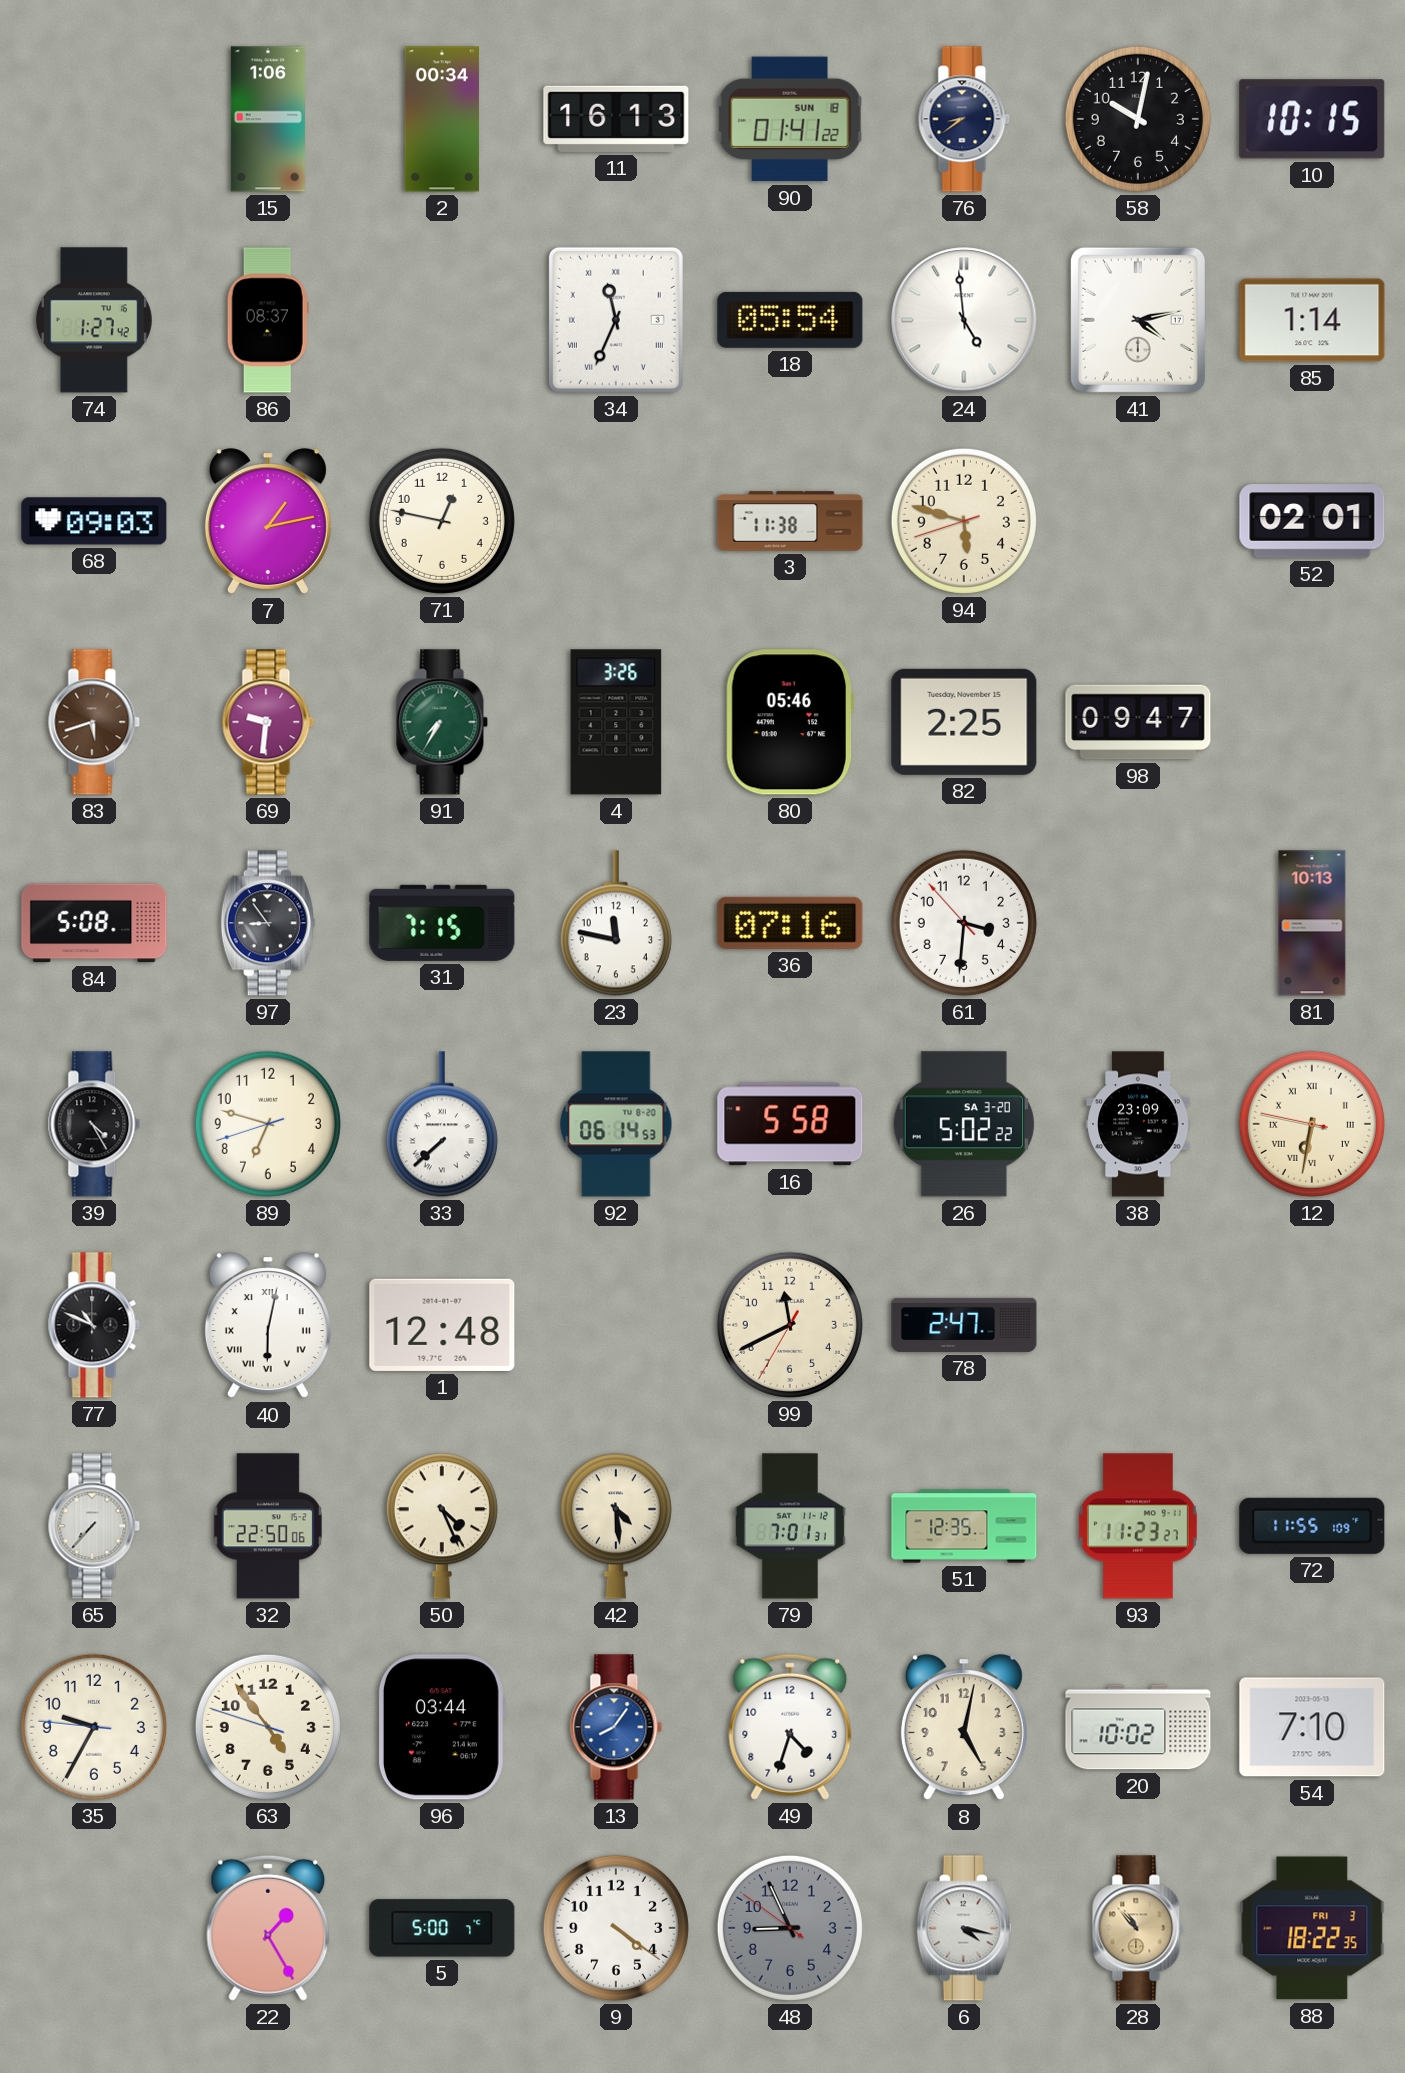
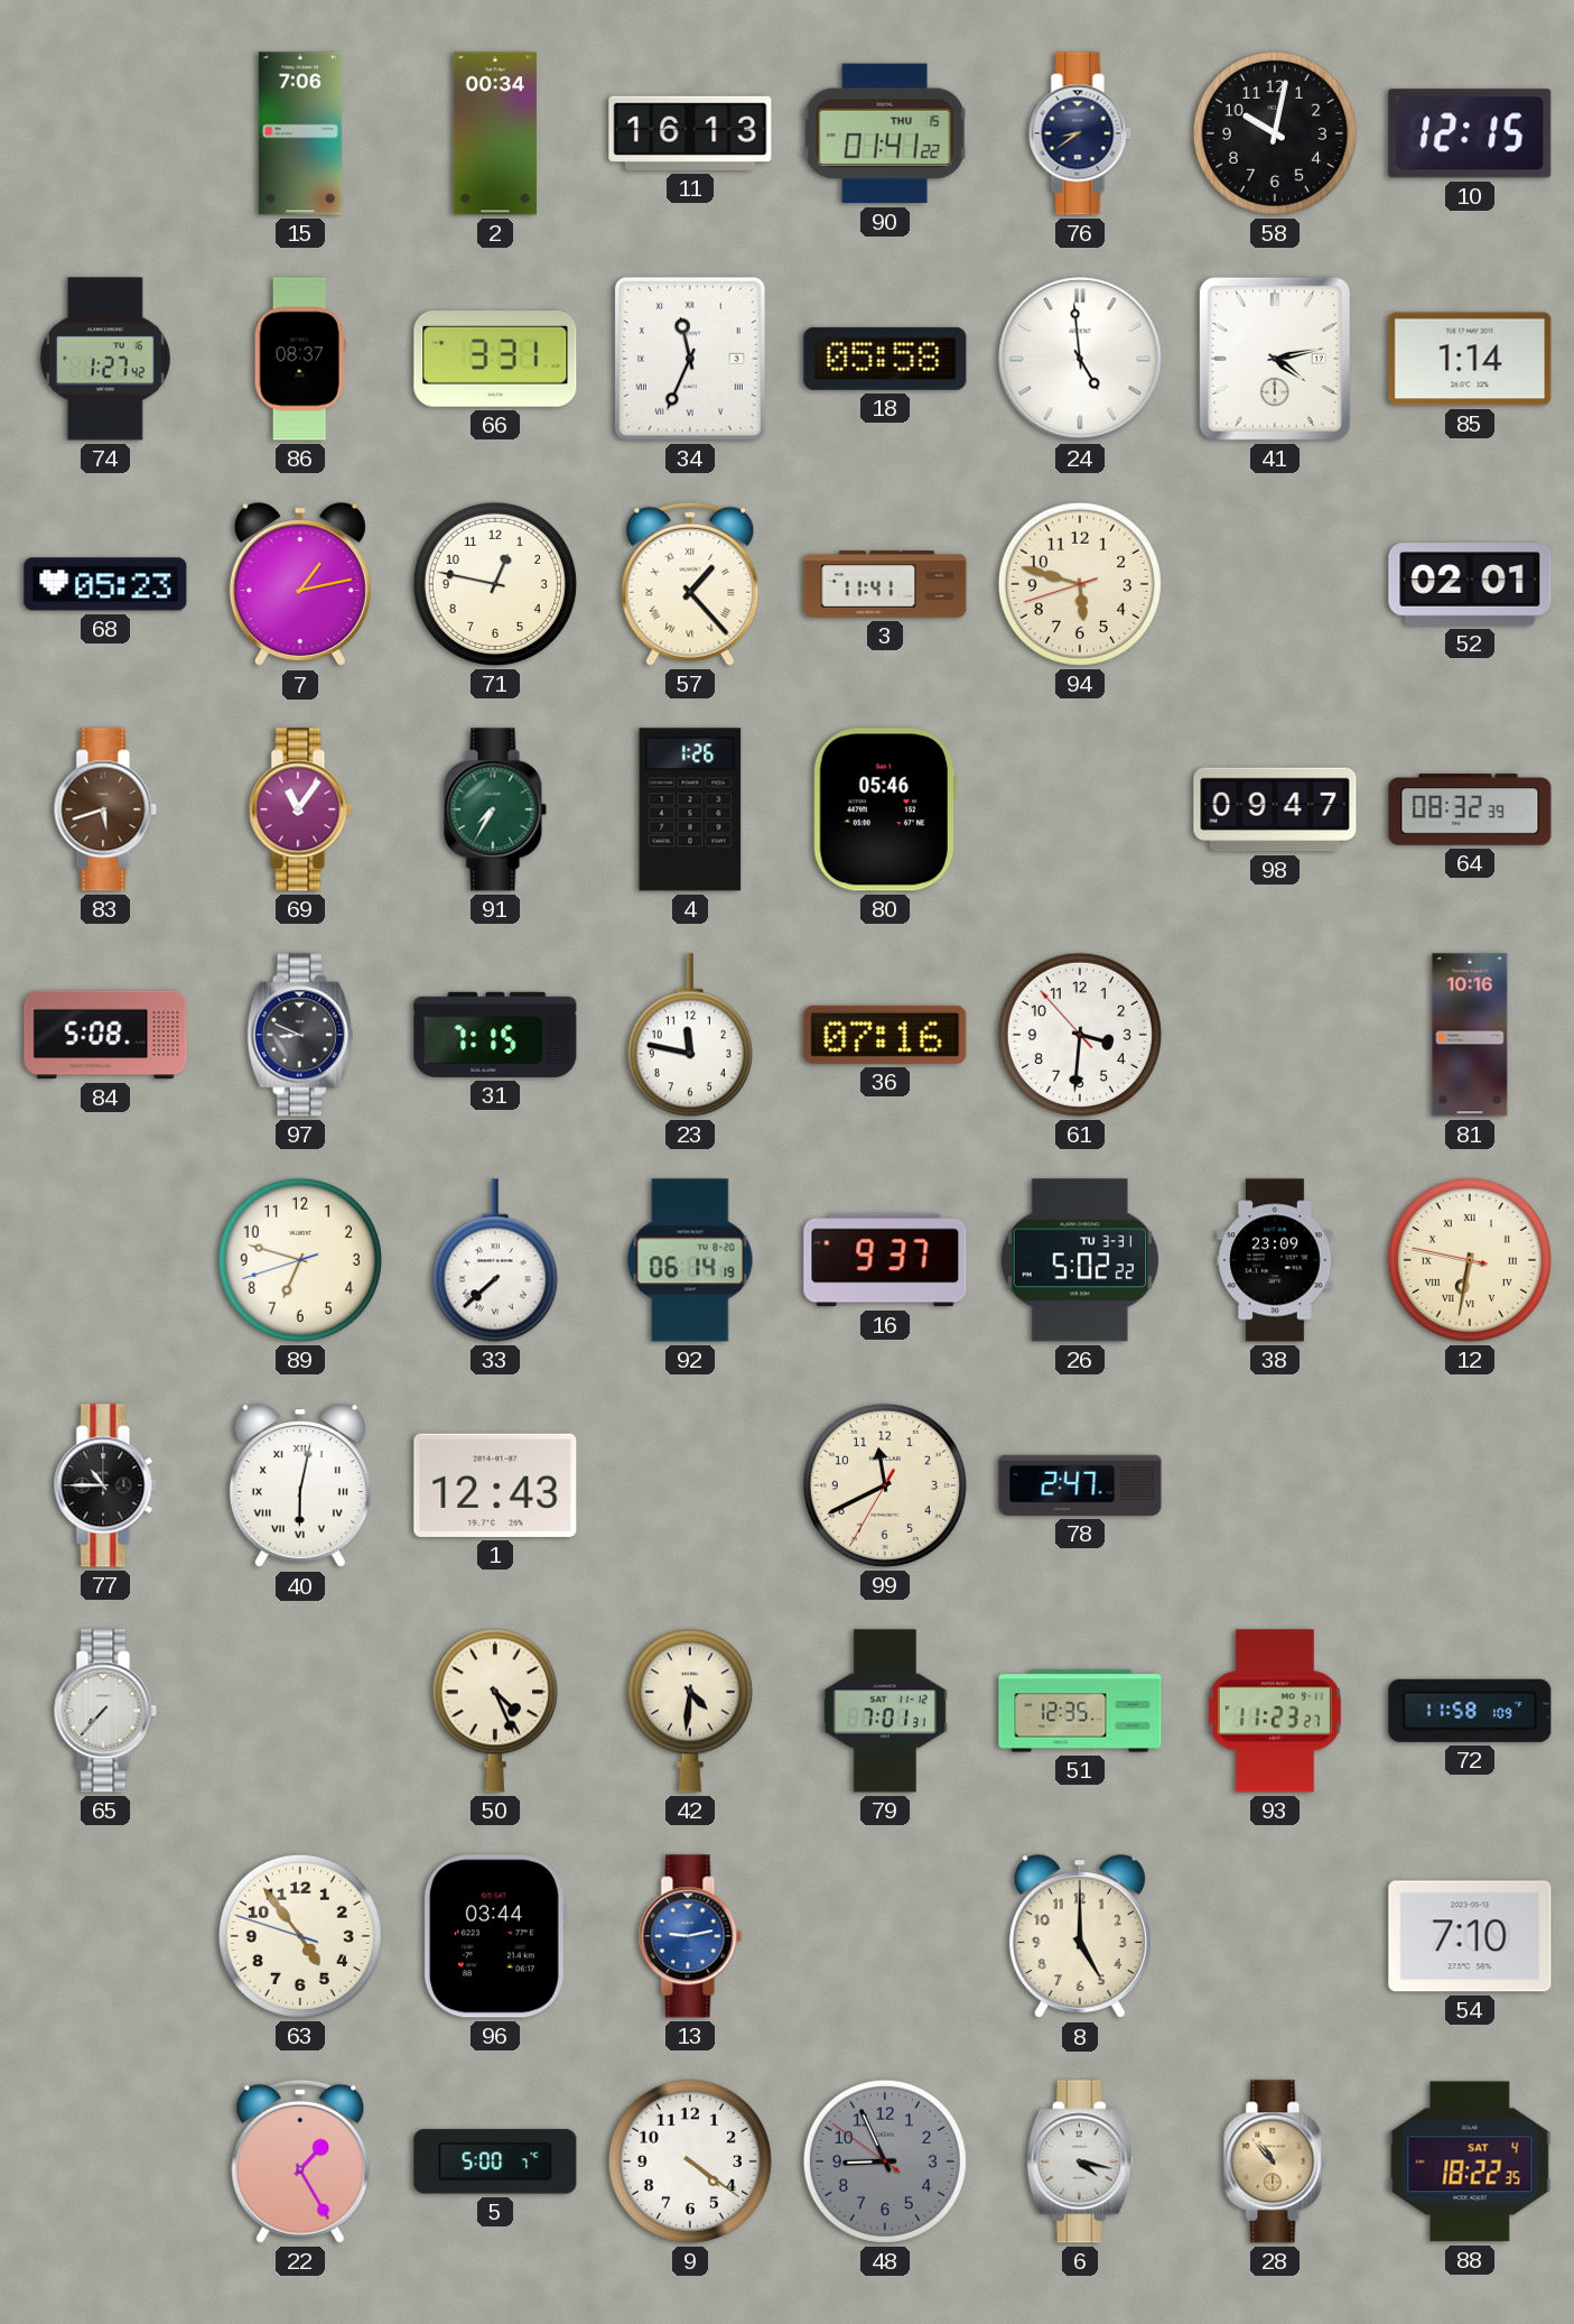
15: 1:06 -> 7:06 (300, 133)
90 date: SUN 18 -> THU 15 (885, 133)
10: 10:15 -> 12:15 (1470, 133)
66: none -> 3:31 (495, 360)
18: 05:54 -> 05:58 (885, 359)
68: 09:03 -> 05:23 (105, 584)
57: none -> 1:23 (690, 584)
3: 11:38 -> 11:41 (885, 584)
69: 9:31 -> 11:06 (300, 809)
4: 3:26 -> 1:26 (690, 809)
82: 2:25 -> none (964, 722)
64: none -> 08:32 (1470, 809)
97: 8:54 -> 8:49 (300, 1035)
81: 10:13 -> 10:16 (1470, 1035)
39: 4:25 -> none (94, 1124)
92: 06:14:53 -> 06:14:19 (690, 1260)
16: 5:58 -> 9:37 (885, 1260)
26 date: SA 3-20 -> TU 3-31 (1080, 1260)
77: 10:49 -> 10:45 (105, 1485)
1: 12:48 -> 12:43 (495, 1485)
32: 22:50 -> none (268, 1526)
42: 4:29 -> 4:31 (690, 1711)
72: 11:55 -> 11:58 (1470, 1711)
35: 9:34 -> none (94, 1727)
13: 8:06 -> 9:13 (690, 1936)
49: 4:33 -> none (790, 1727)
8: 5:02 -> 5:00 (1080, 1937)
20: 10:02 -> none (1138, 1727)
88 date: FRI 3 -> SAT 4 (1470, 2161)
